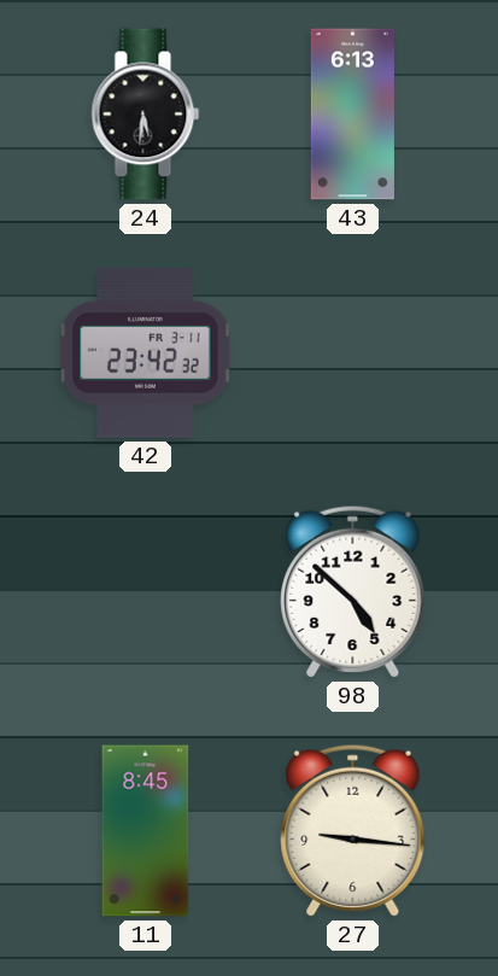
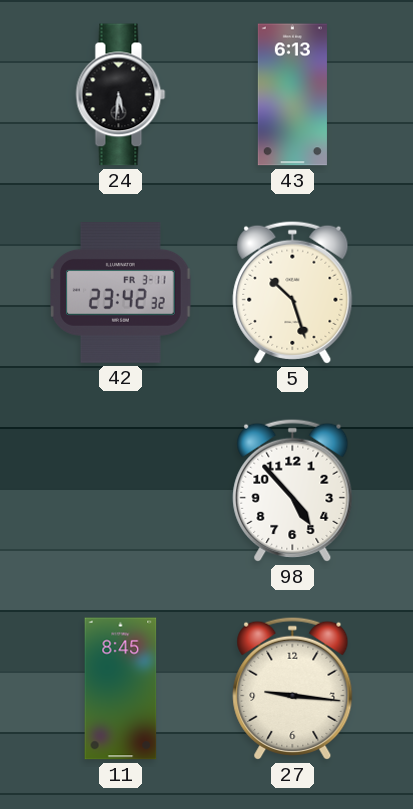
5: none -> 10:27 (293, 292)
98: 4:52 -> 4:53 (293, 490)
